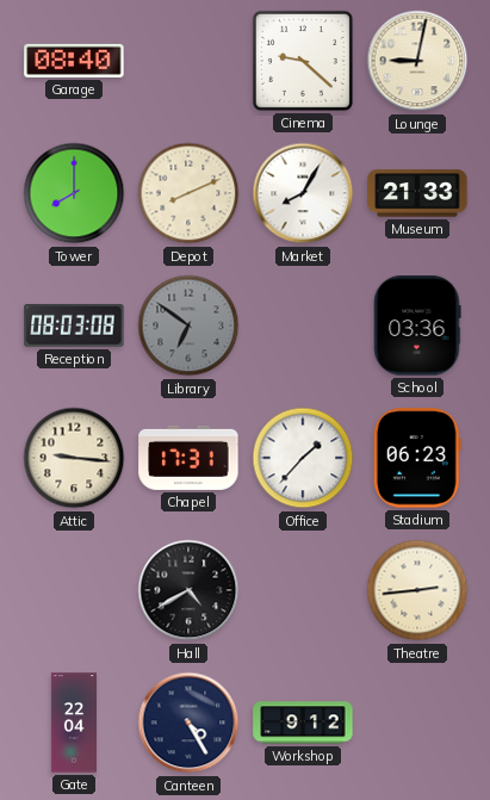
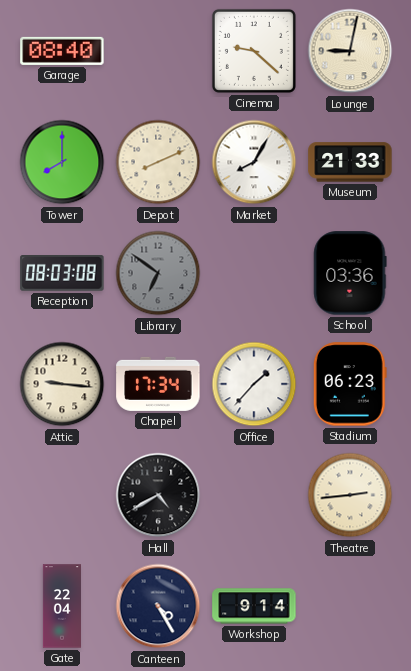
Chapel: 17:31 -> 17:34 (158, 384)
Workshop: 9:12 -> 9:14 (254, 606)
